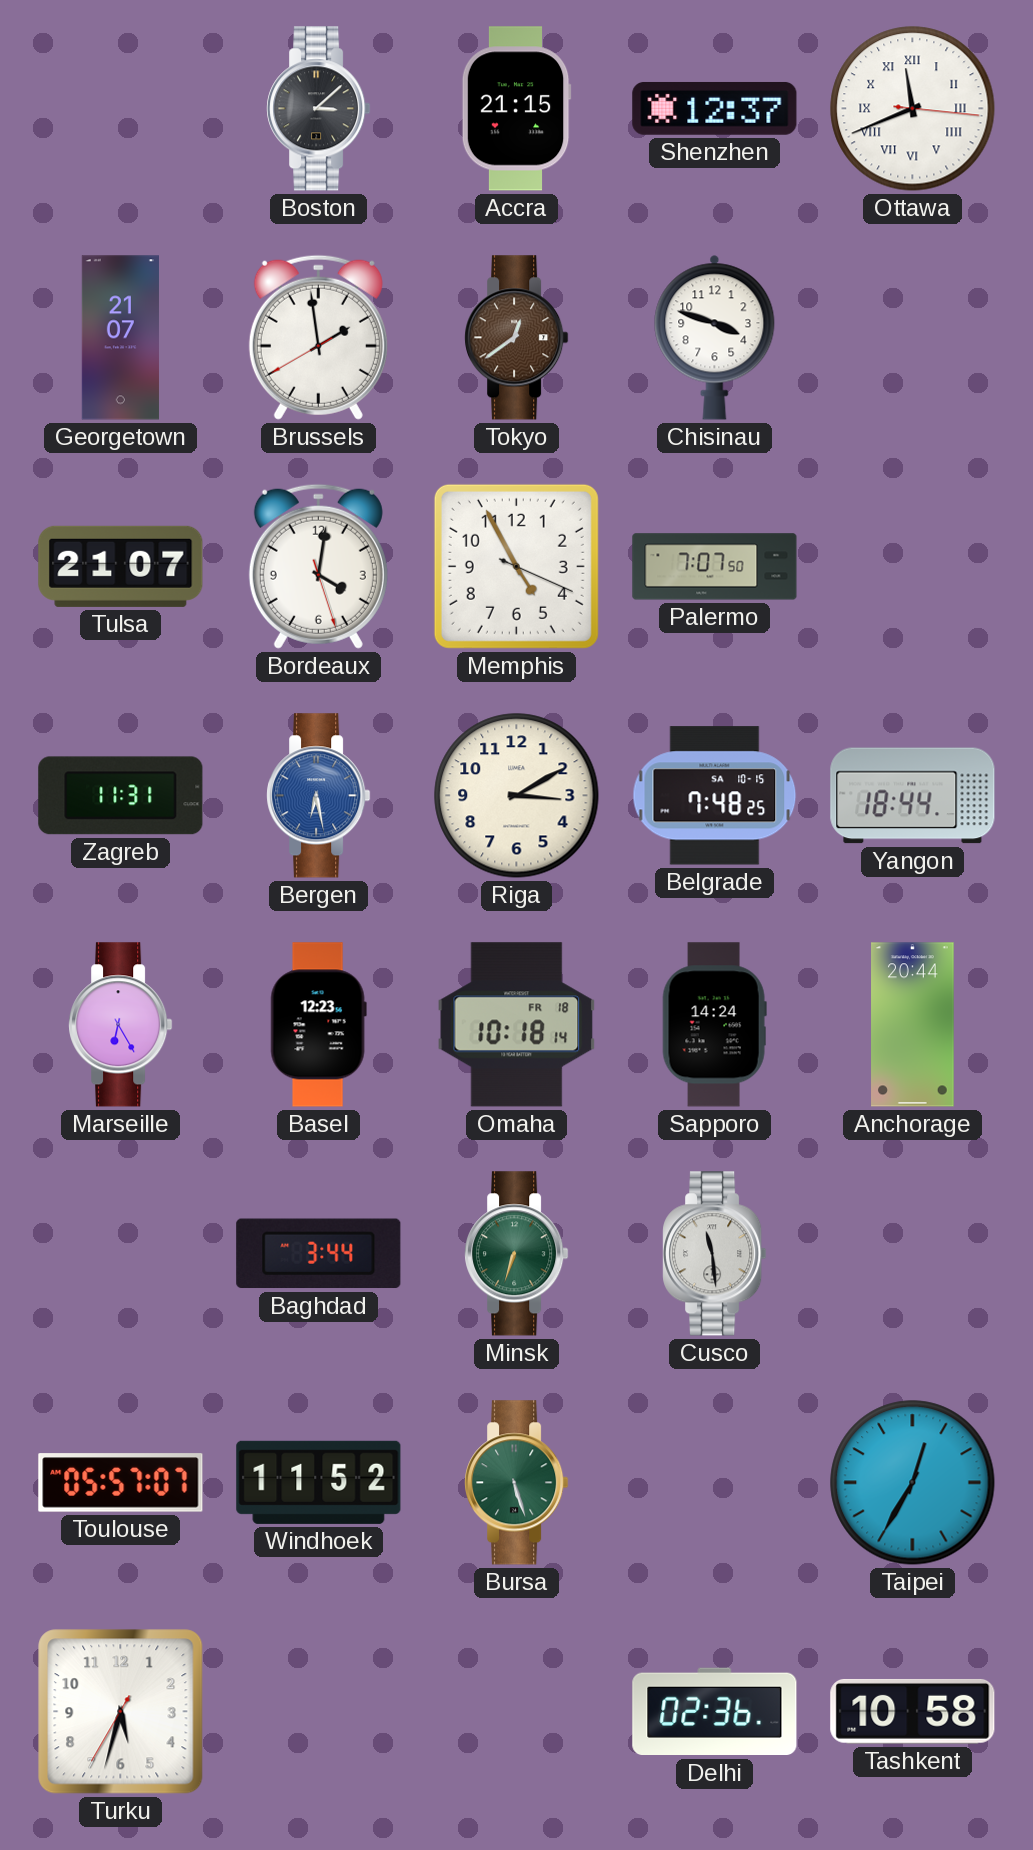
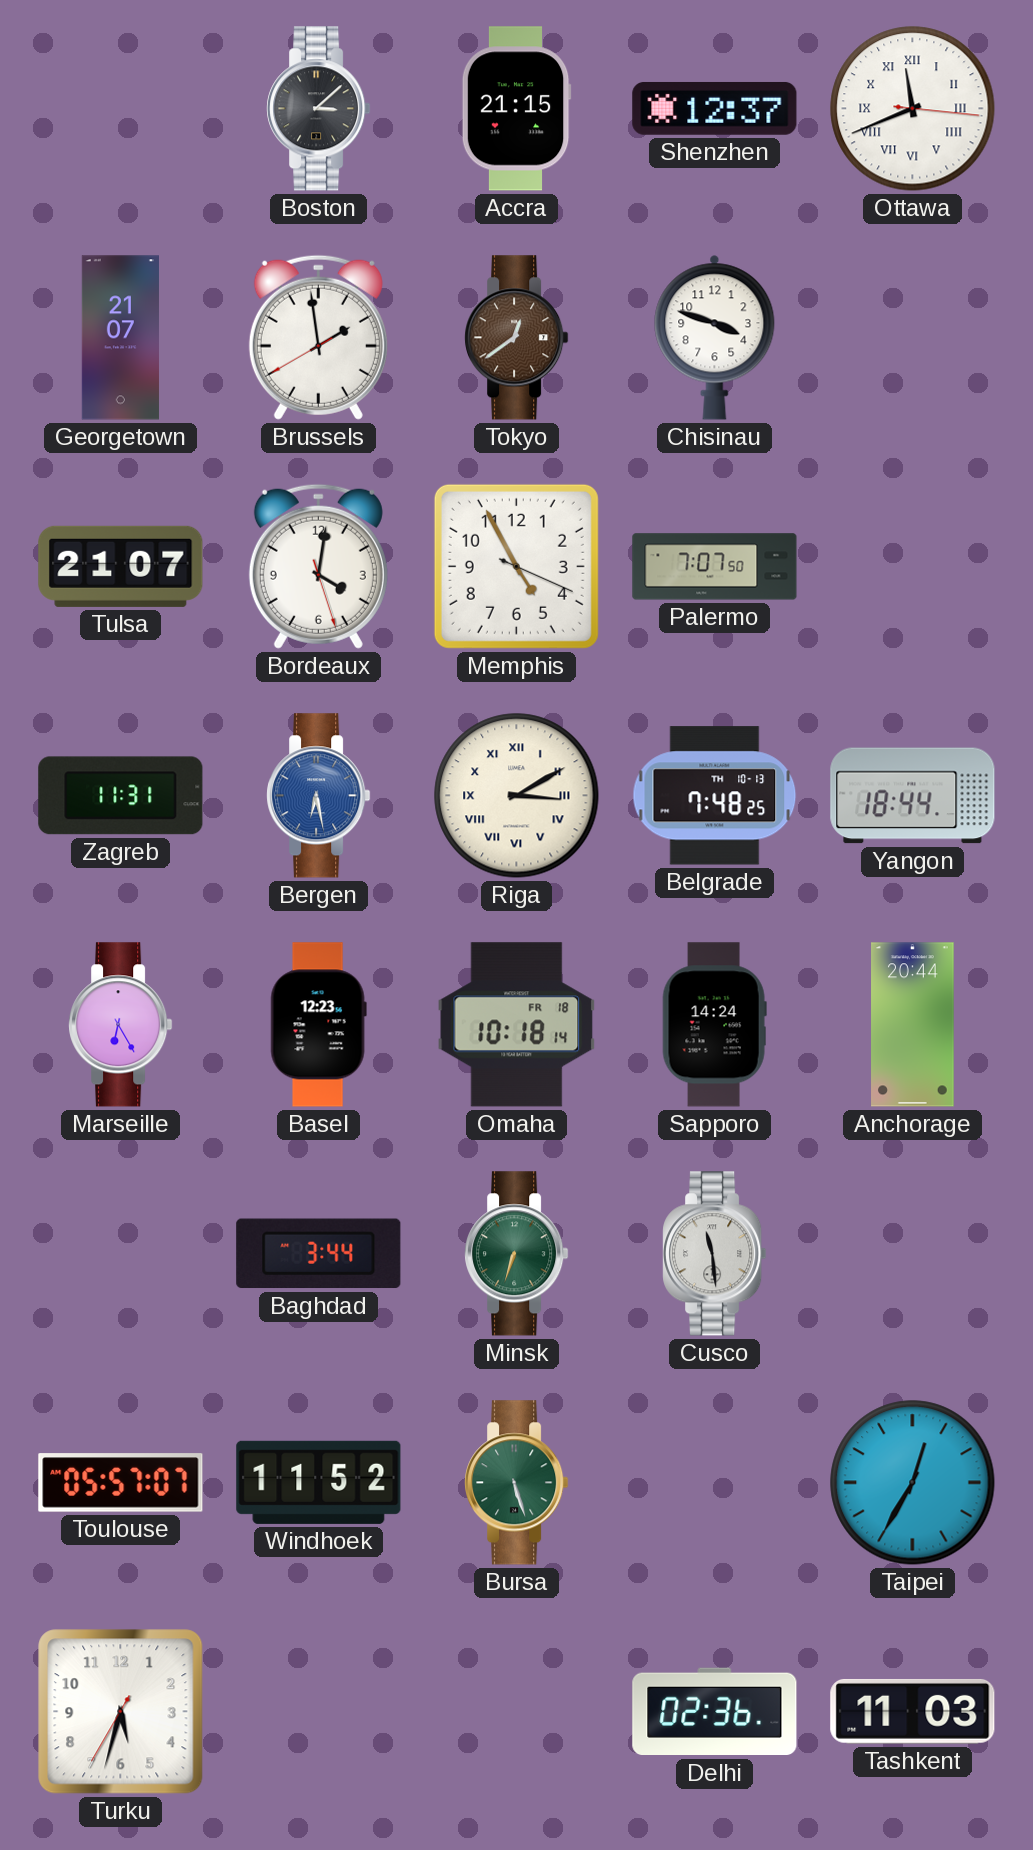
Riga numerals: Arabic -> Roman (517, 796)
Belgrade date: SA 10-15 -> TH 10-13 (715, 796)
Tashkent: 10:58 -> 11:03 (913, 1711)
